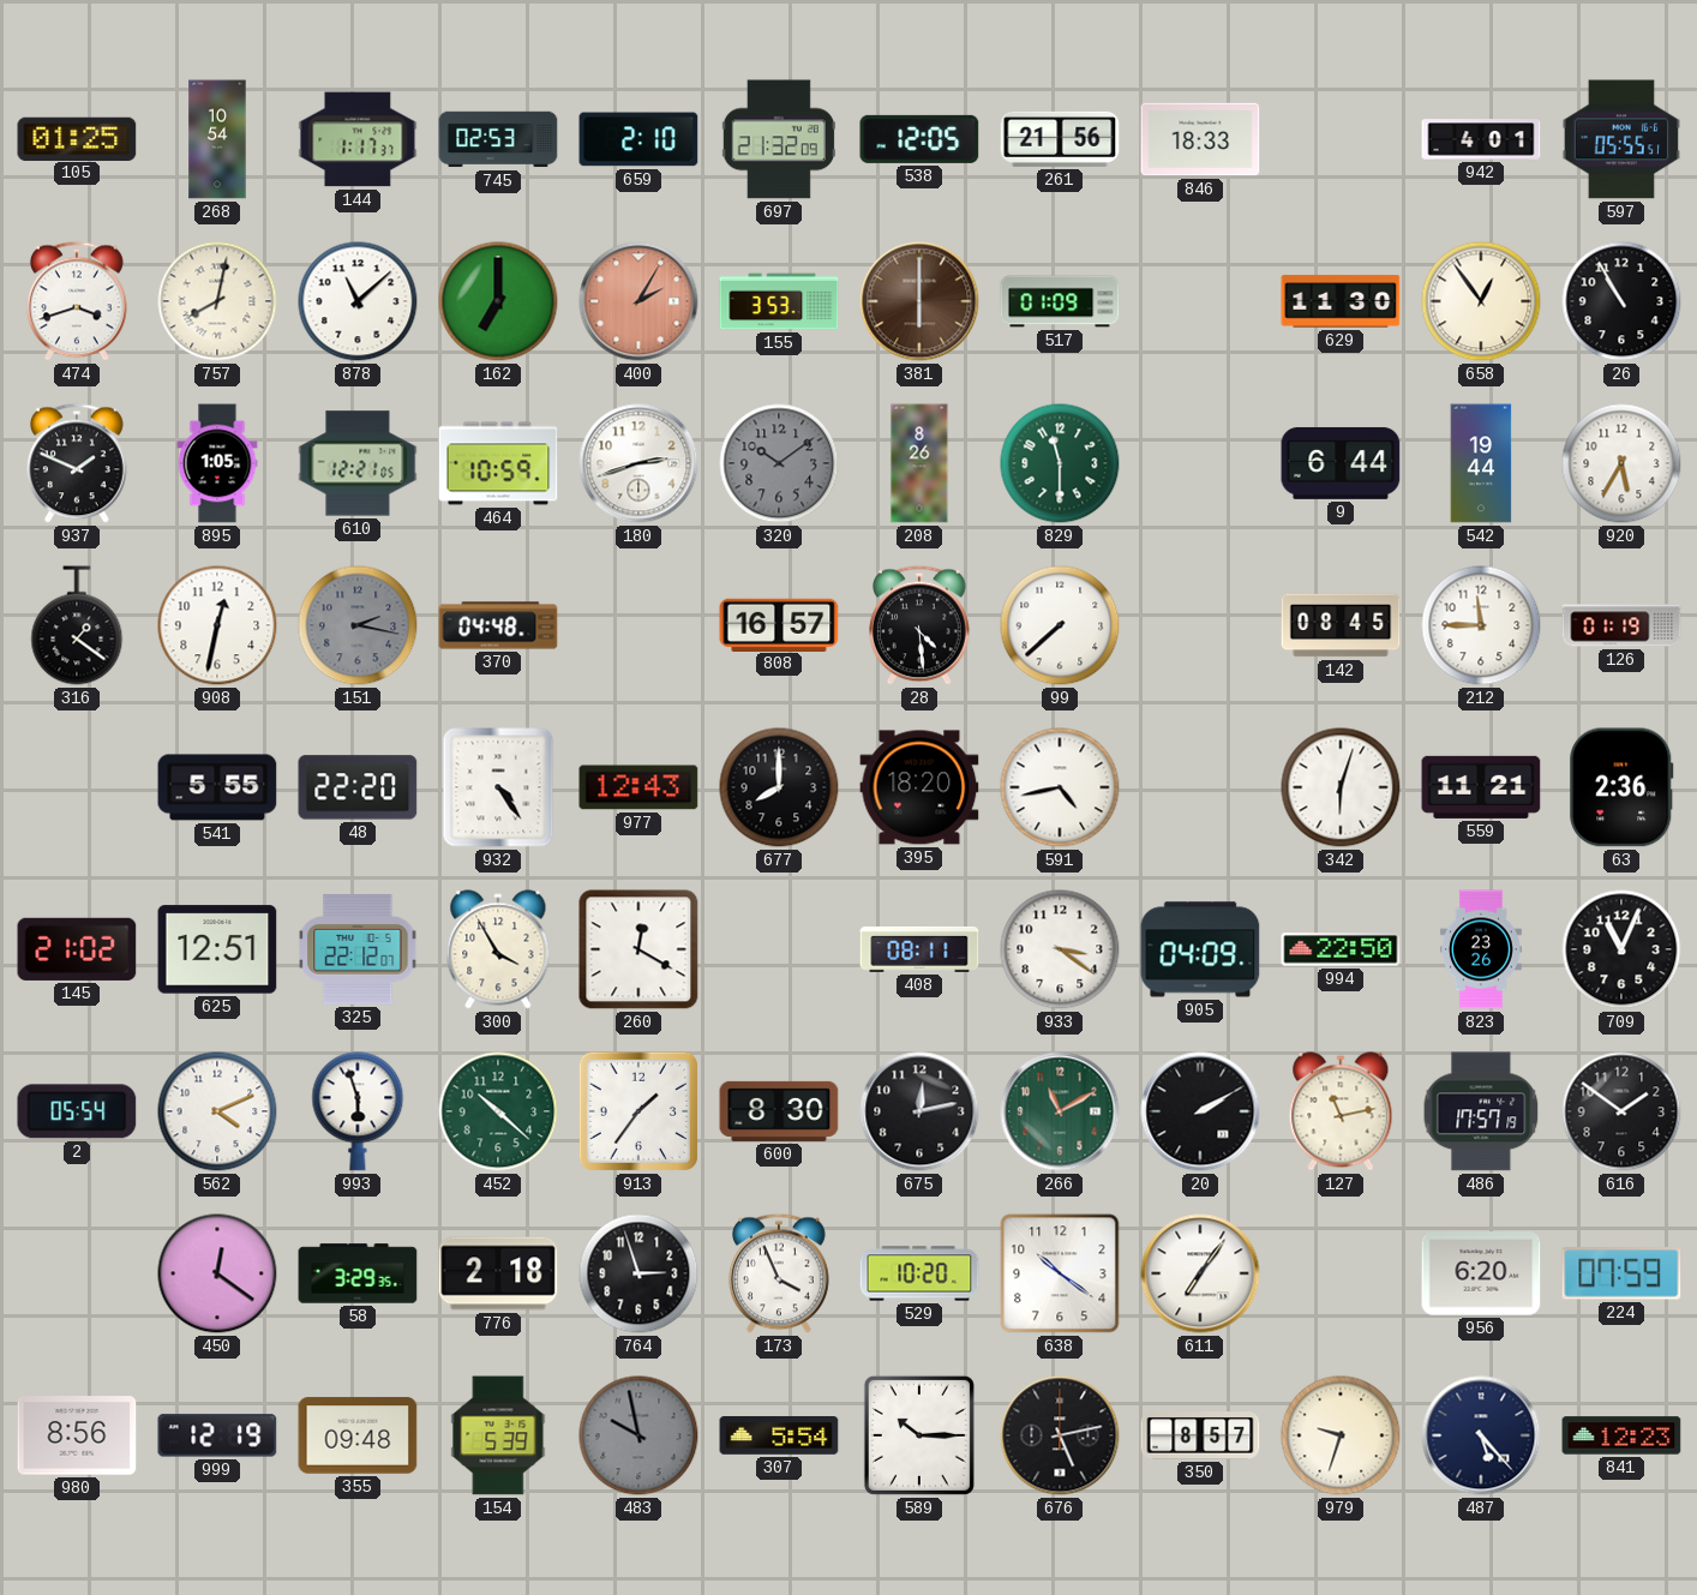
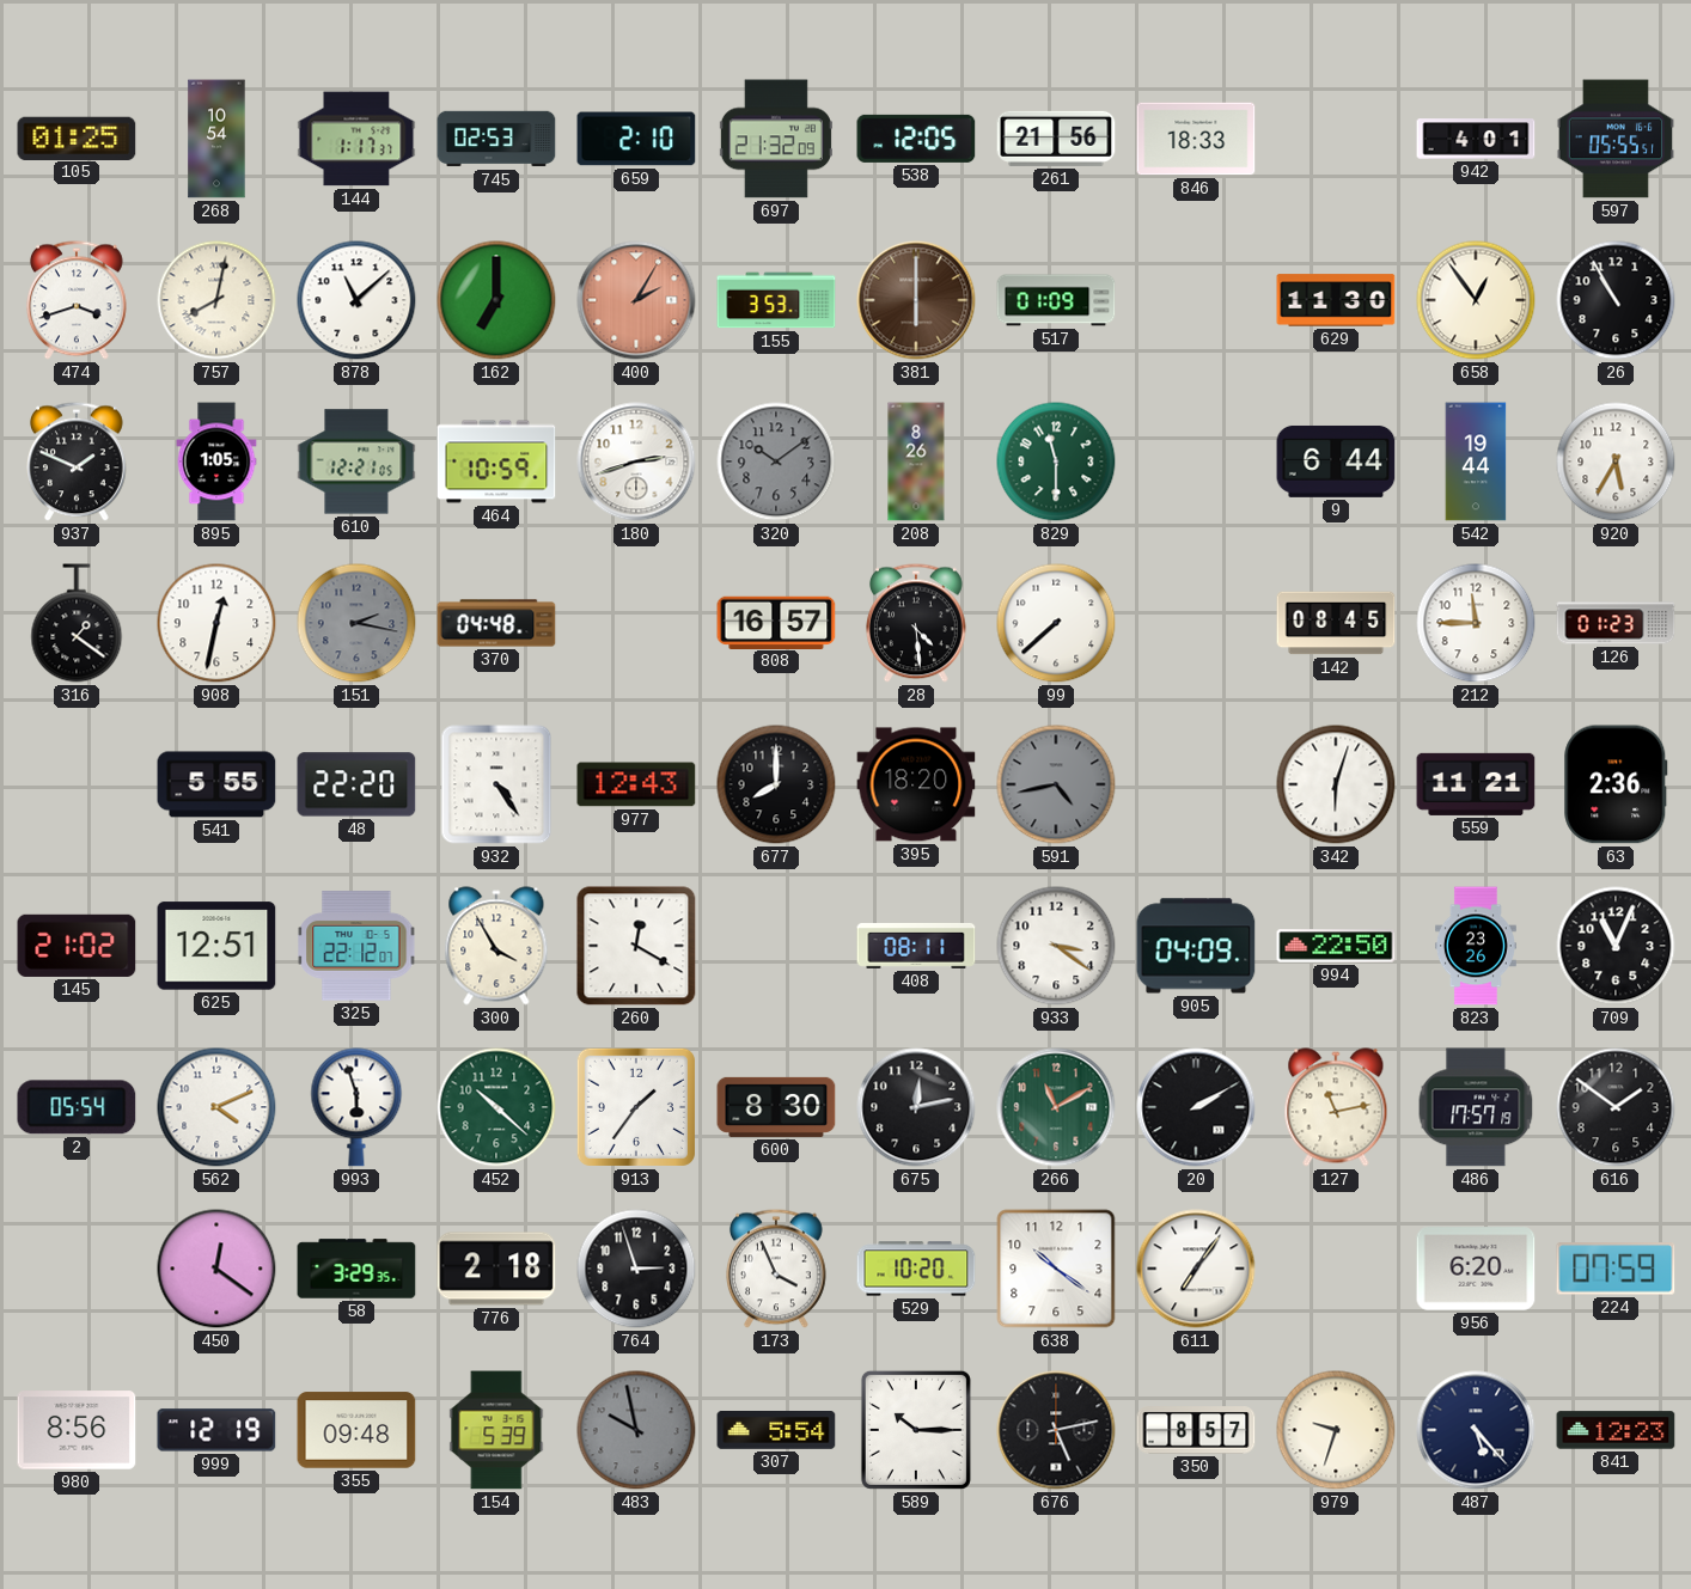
126: 01:19 -> 01:23 (1616, 623)
591 dial: white -> grey (1056, 784)
